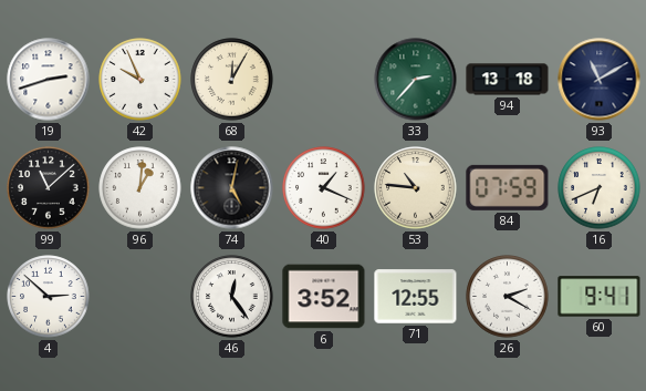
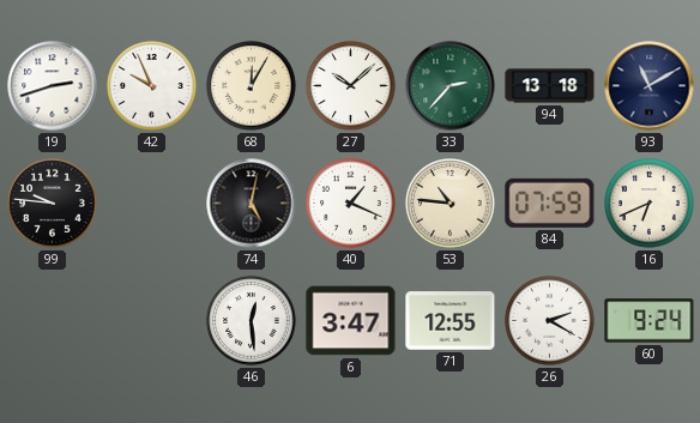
27: none -> 10:08 (351, 86)
99: 11:08 -> 9:46 (53, 204)
96: 1:01 -> none (140, 188)
4: 2:52 -> none (49, 297)
46: 12:24 -> 12:29 (252, 321)
6: 3:52 -> 3:47 (351, 321)
60: 9:41 -> 9:24 (650, 321)
